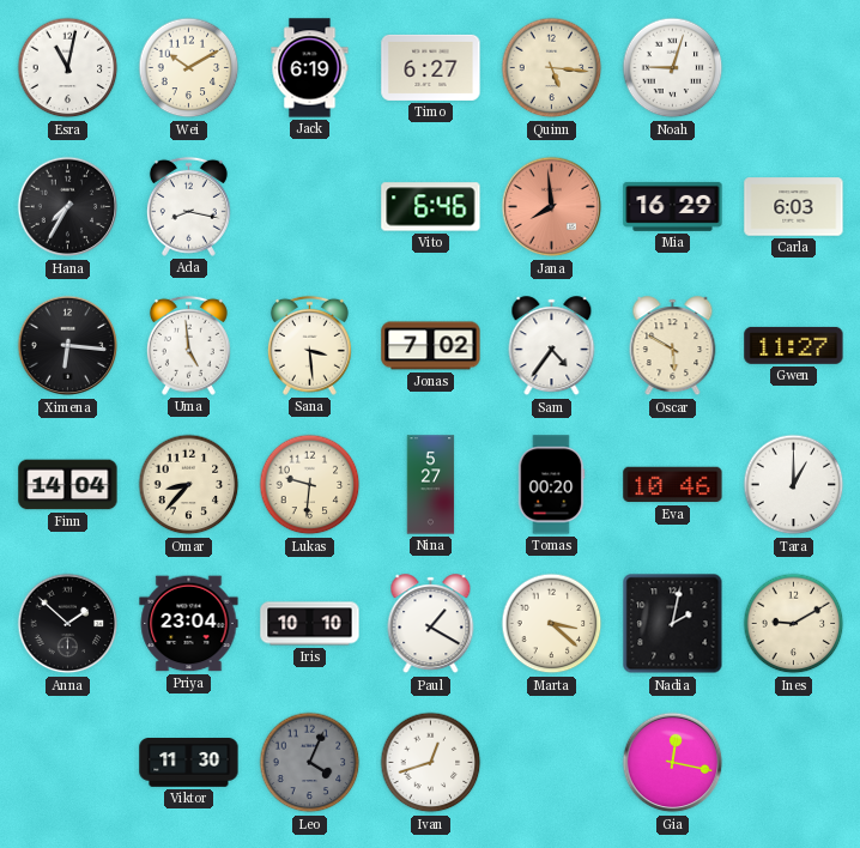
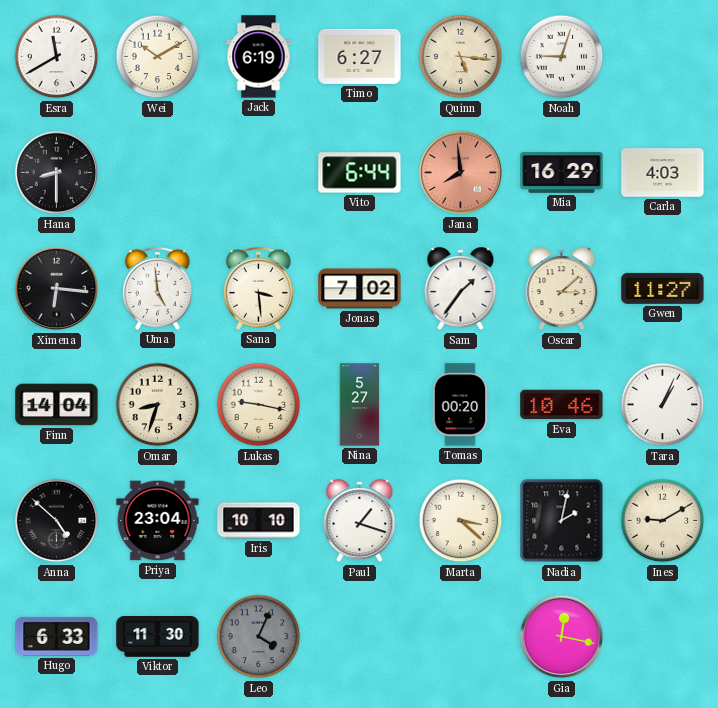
Esra: 11:02 -> 11:40 (57, 57)
Hana: 7:35 -> 8:30 (57, 173)
Ada: 8:17 -> none (188, 206)
Vito: 6:46 -> 6:44 (360, 173)
Carla: 6:03 -> 4:03 (663, 173)
Sam: 4:36 -> 1:36 (461, 289)
Oscar: 5:50 -> 3:08 (562, 289)
Omar: 8:37 -> 8:33 (158, 405)
Lukas: 9:31 -> 9:17 (259, 405)
Tara: 1:00 -> 1:04 (663, 405)
Anna: 1:52 -> 4:52 (57, 521)
Paul: 1:20 -> 1:18 (360, 521)
Hugo: none -> 6:33 (57, 636)
Ivan: 12:42 -> none (431, 763)
